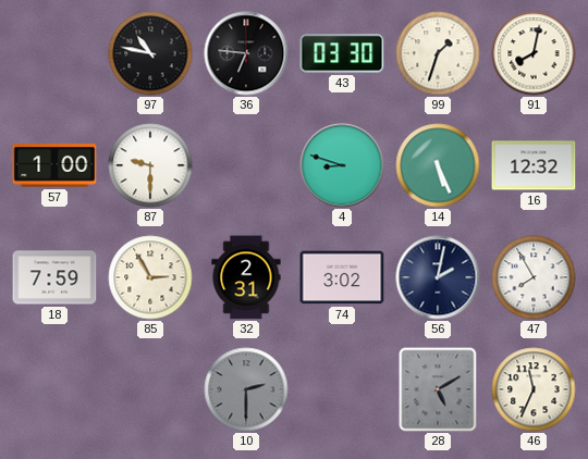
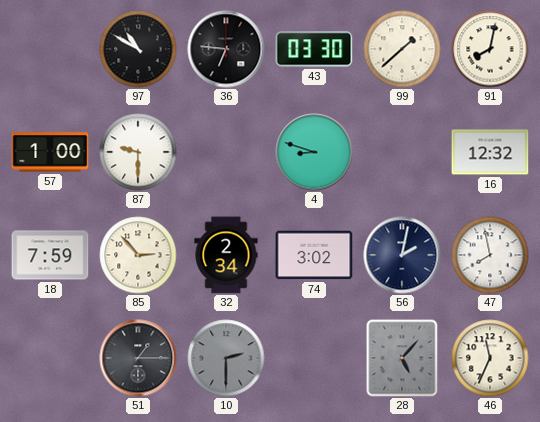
97: 10:47 -> 10:50 (138, 49)
99: 1:33 -> 1:38 (402, 49)
14: 5:26 -> none (438, 165)
85: 2:55 -> 2:53 (138, 255)
32: 2:31 -> 2:34 (226, 255)
47: 7:55 -> 7:58 (490, 255)
51: none -> 1:15 (138, 358)
28: 5:10 -> 5:07 (402, 358)
